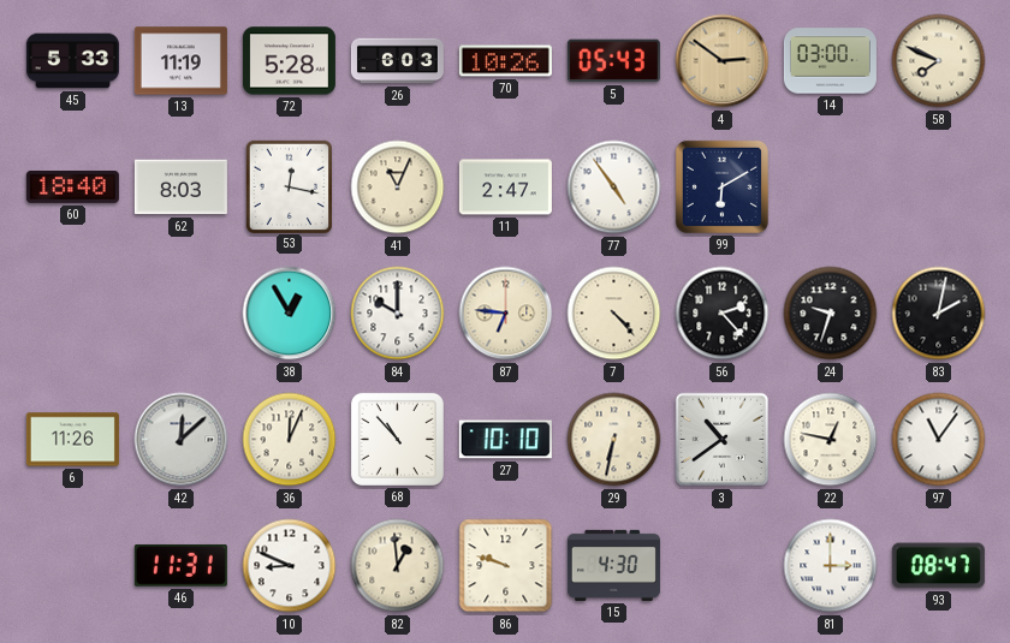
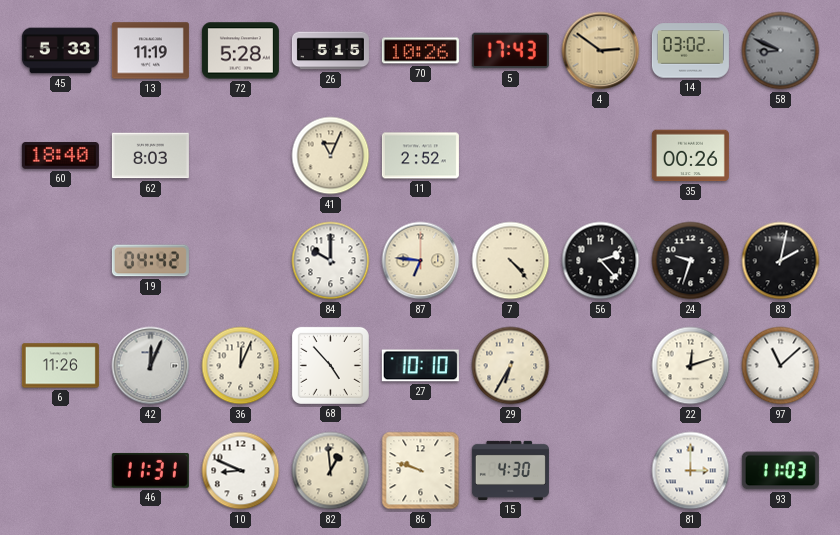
26: 6:03 -> 5:15 (330, 51)
5: 05:43 -> 17:43 (510, 51)
14: 03:00 -> 03:02 (690, 51)
58: 7:49 -> 8:49 (781, 51)
58 dial: cream -> grey (781, 51)
53: 12:17 -> none (289, 186)
11: 2:47 -> 2:52 (420, 156)
77: 4:54 -> none (614, 187)
99: 6:10 -> none (721, 186)
35: none -> 00:26 (690, 156)
19: none -> 04:42 (150, 261)
38: 12:55 -> none (290, 314)
42: 12:08 -> 12:04 (151, 366)
68: 10:53 -> 4:53 (330, 365)
29: 6:32 -> 6:35 (511, 366)
3: 10:39 -> none (723, 440)
22: 12:47 -> 12:12 (691, 366)
97: 11:06 -> 11:08 (781, 366)
93: 08:47 -> 11:03 (780, 471)
